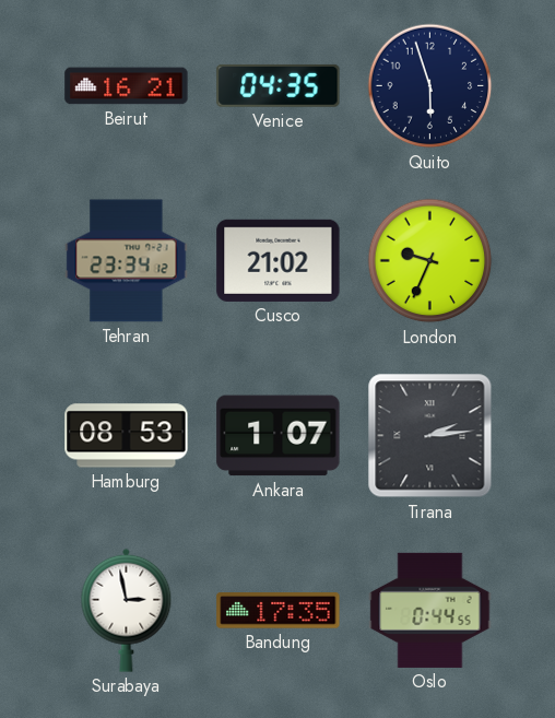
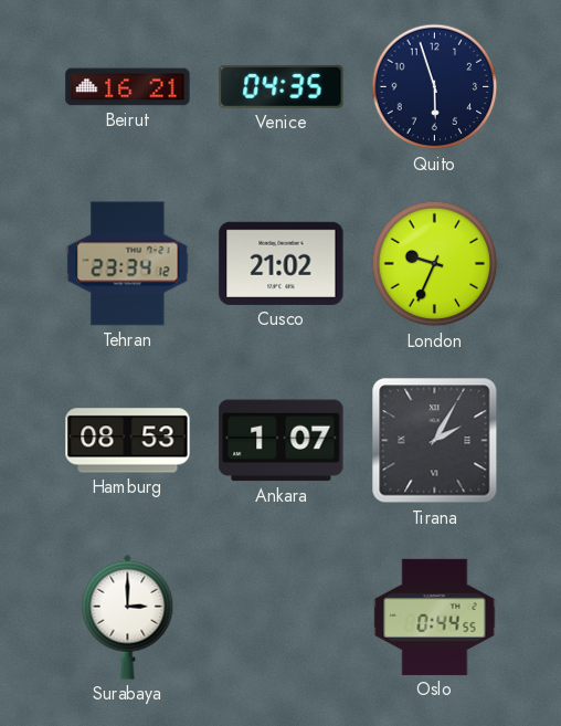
Tirana: 2:14 -> 2:05 (435, 441)
Surabaya: 2:58 -> 3:00 (128, 617)
Bandung: 17:35 -> none (279, 611)
